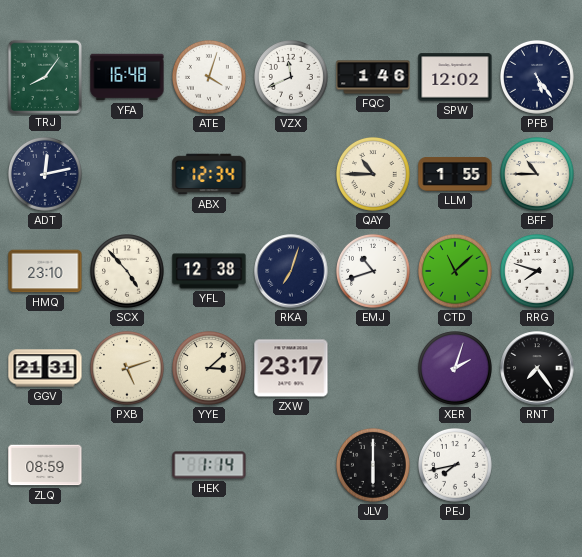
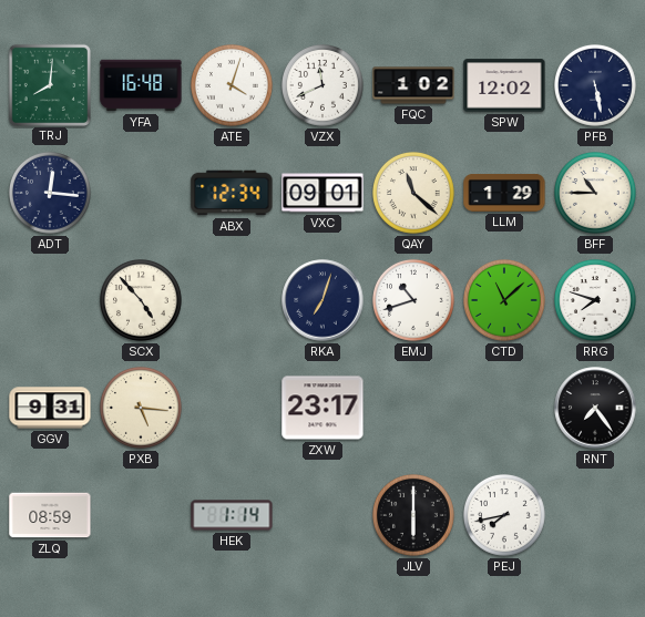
TRJ: 8:06 -> 8:01 (49, 84)
FQC: 1:46 -> 1:02 (413, 85)
PFB: 5:24 -> 5:28 (596, 86)
ADT: 12:13 -> 12:16 (51, 194)
VXC: none -> 09:01 (322, 193)
QAY: 10:45 -> 11:22 (414, 194)
LLM: 1:55 -> 1:29 (504, 193)
HMQ: 23:10 -> none (45, 271)
YFL: 12:38 -> none (209, 271)
GGV: 21:31 -> 9:31 (50, 408)
PXB: 5:12 -> 5:16 (142, 409)
YYE: 3:08 -> none (210, 369)
XER: 2:03 -> none (456, 369)
